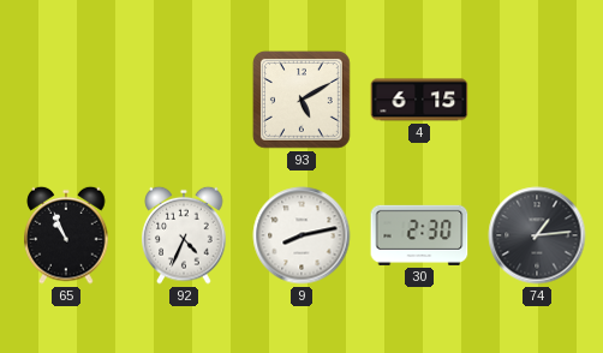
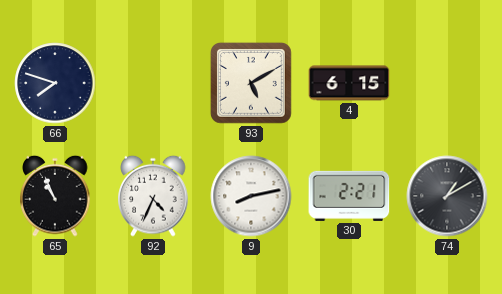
66: none -> 7:48 (55, 83)
30: 2:30 -> 2:21 (349, 196)
74: 1:14 -> 1:10 (447, 196)
